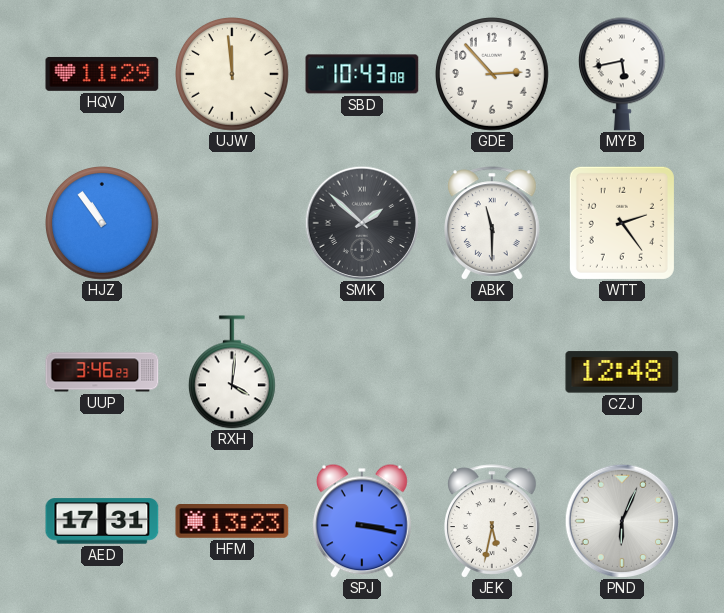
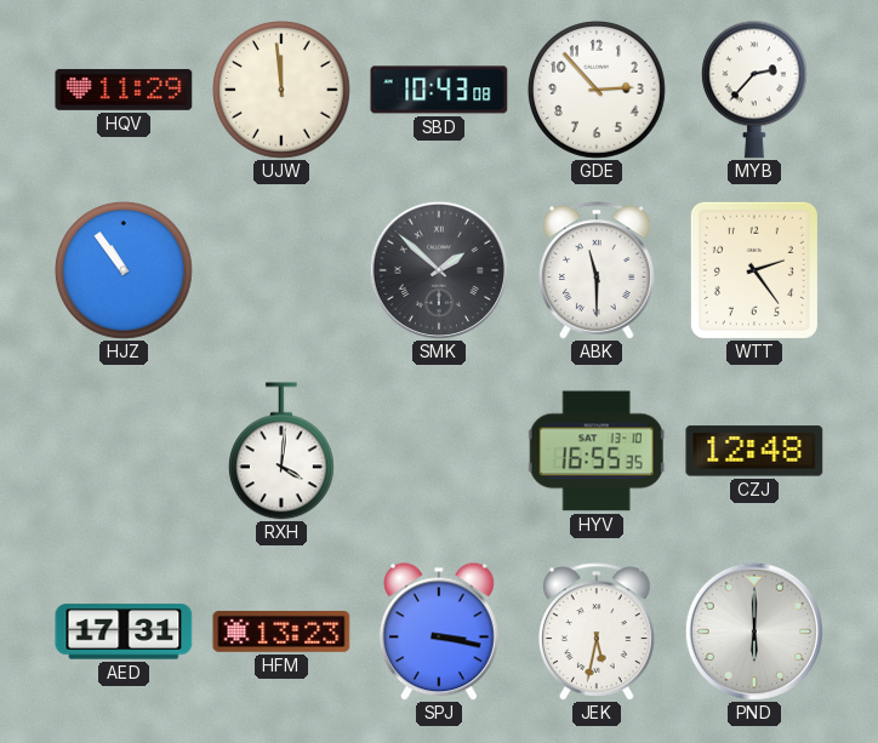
MYB: 5:43 -> 2:37 (754, 90)
UUP: 3:46 -> none (102, 372)
HYV: none -> 16:55 (597, 451)
PND: 6:04 -> 6:00 (754, 631)
